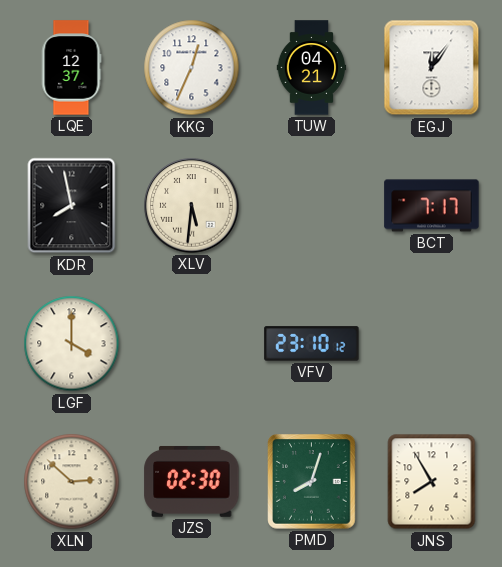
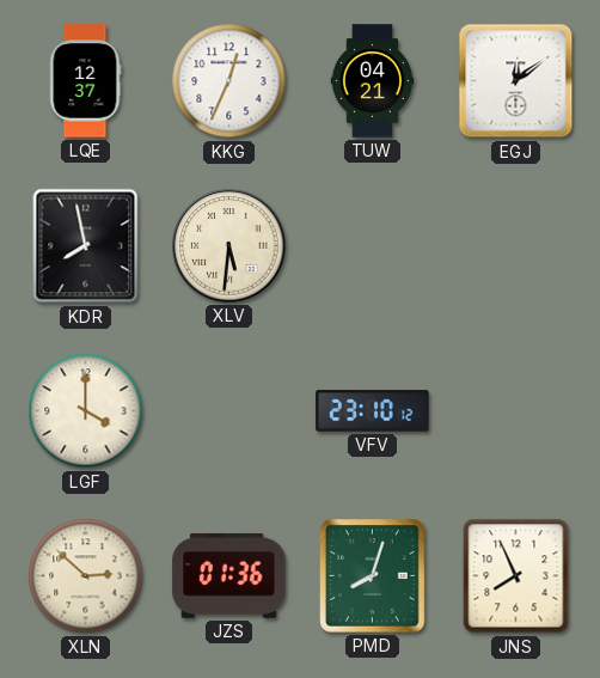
EGJ: 12:06 -> 12:09 (516, 81)
BCT: 7:17 -> none (432, 206)
JZS: 02:30 -> 01:36 (229, 575)
JNS: 7:55 -> 7:56 (516, 576)
